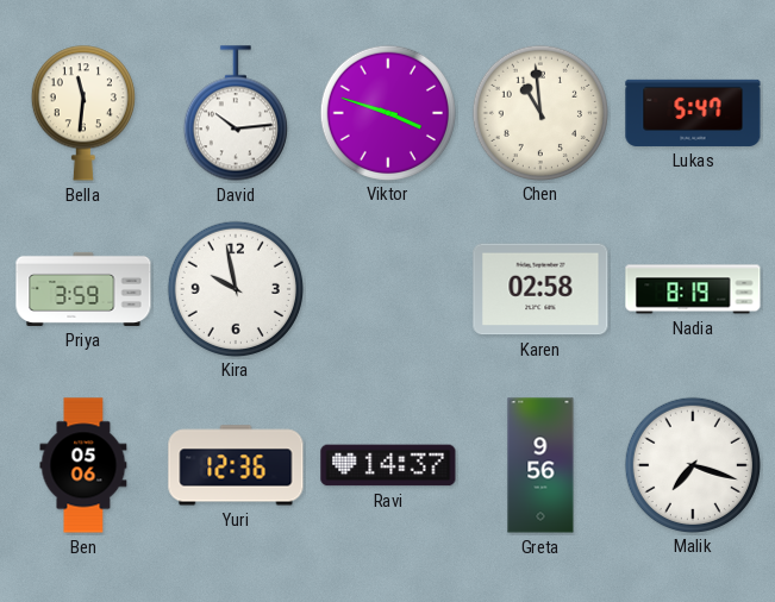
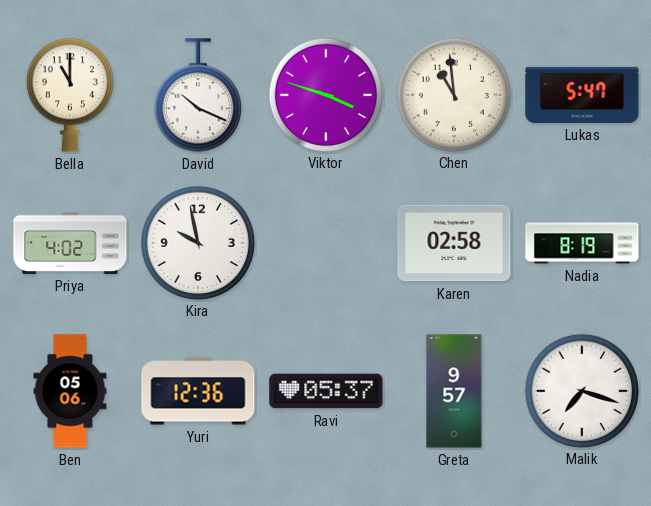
Bella: 11:31 -> 11:00 (70, 95)
David: 10:14 -> 10:19 (198, 95)
Priya: 3:59 -> 4:02 (70, 243)
Ravi: 14:37 -> 05:37 (326, 391)
Greta: 9:56 -> 9:57 (454, 391)
